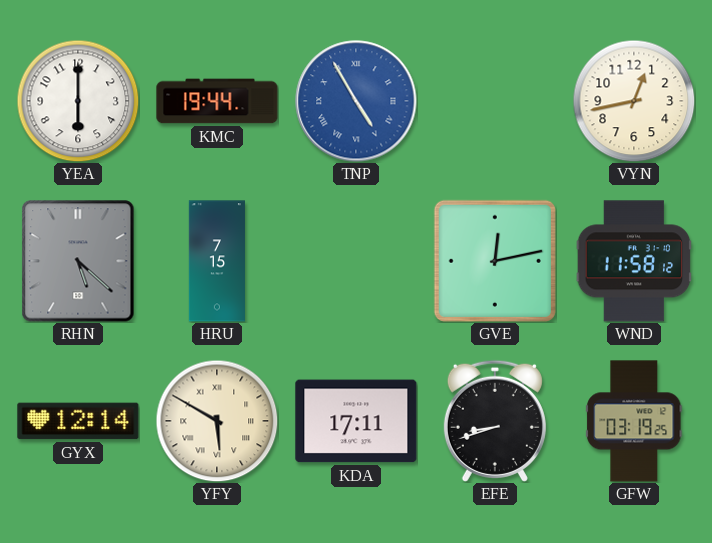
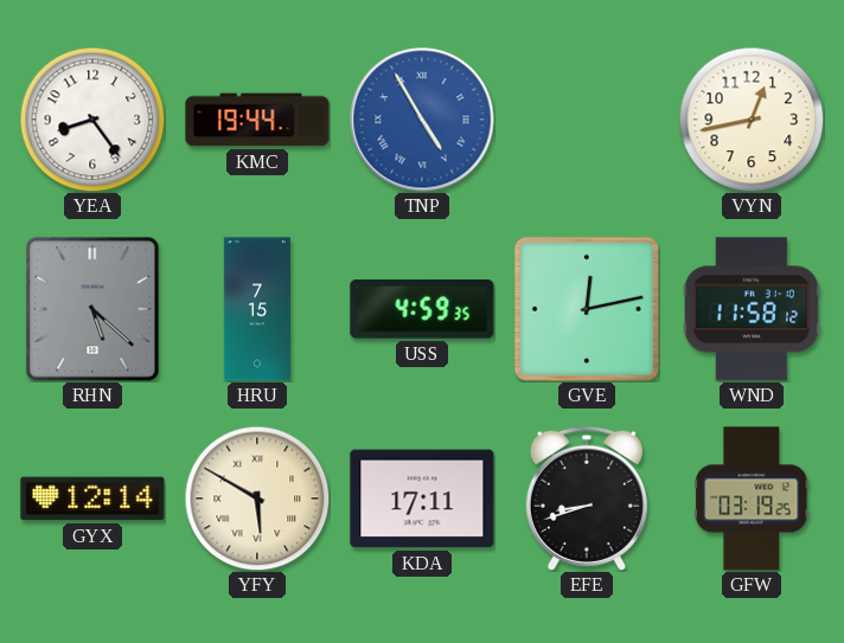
YEA: 6:00 -> 8:24 (92, 120)
USS: none -> 4:59 (422, 309)
